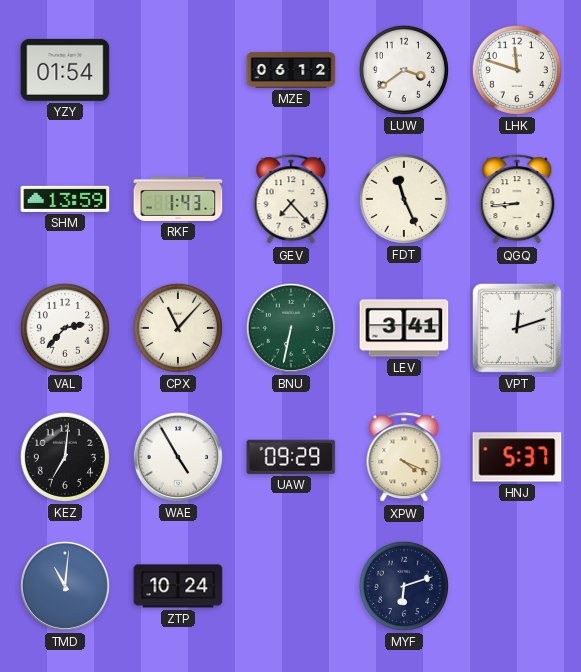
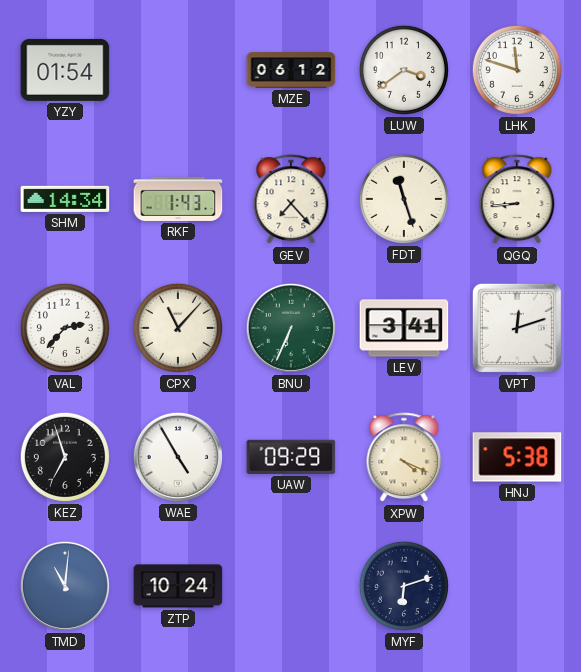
SHM: 13:59 -> 14:34 (65, 199)
FDT: 11:26 -> 11:27 (404, 199)
BNU: 6:32 -> 6:34 (291, 328)
KEZ: 7:01 -> 6:57 (65, 457)
HNJ: 5:37 -> 5:38 (517, 457)
